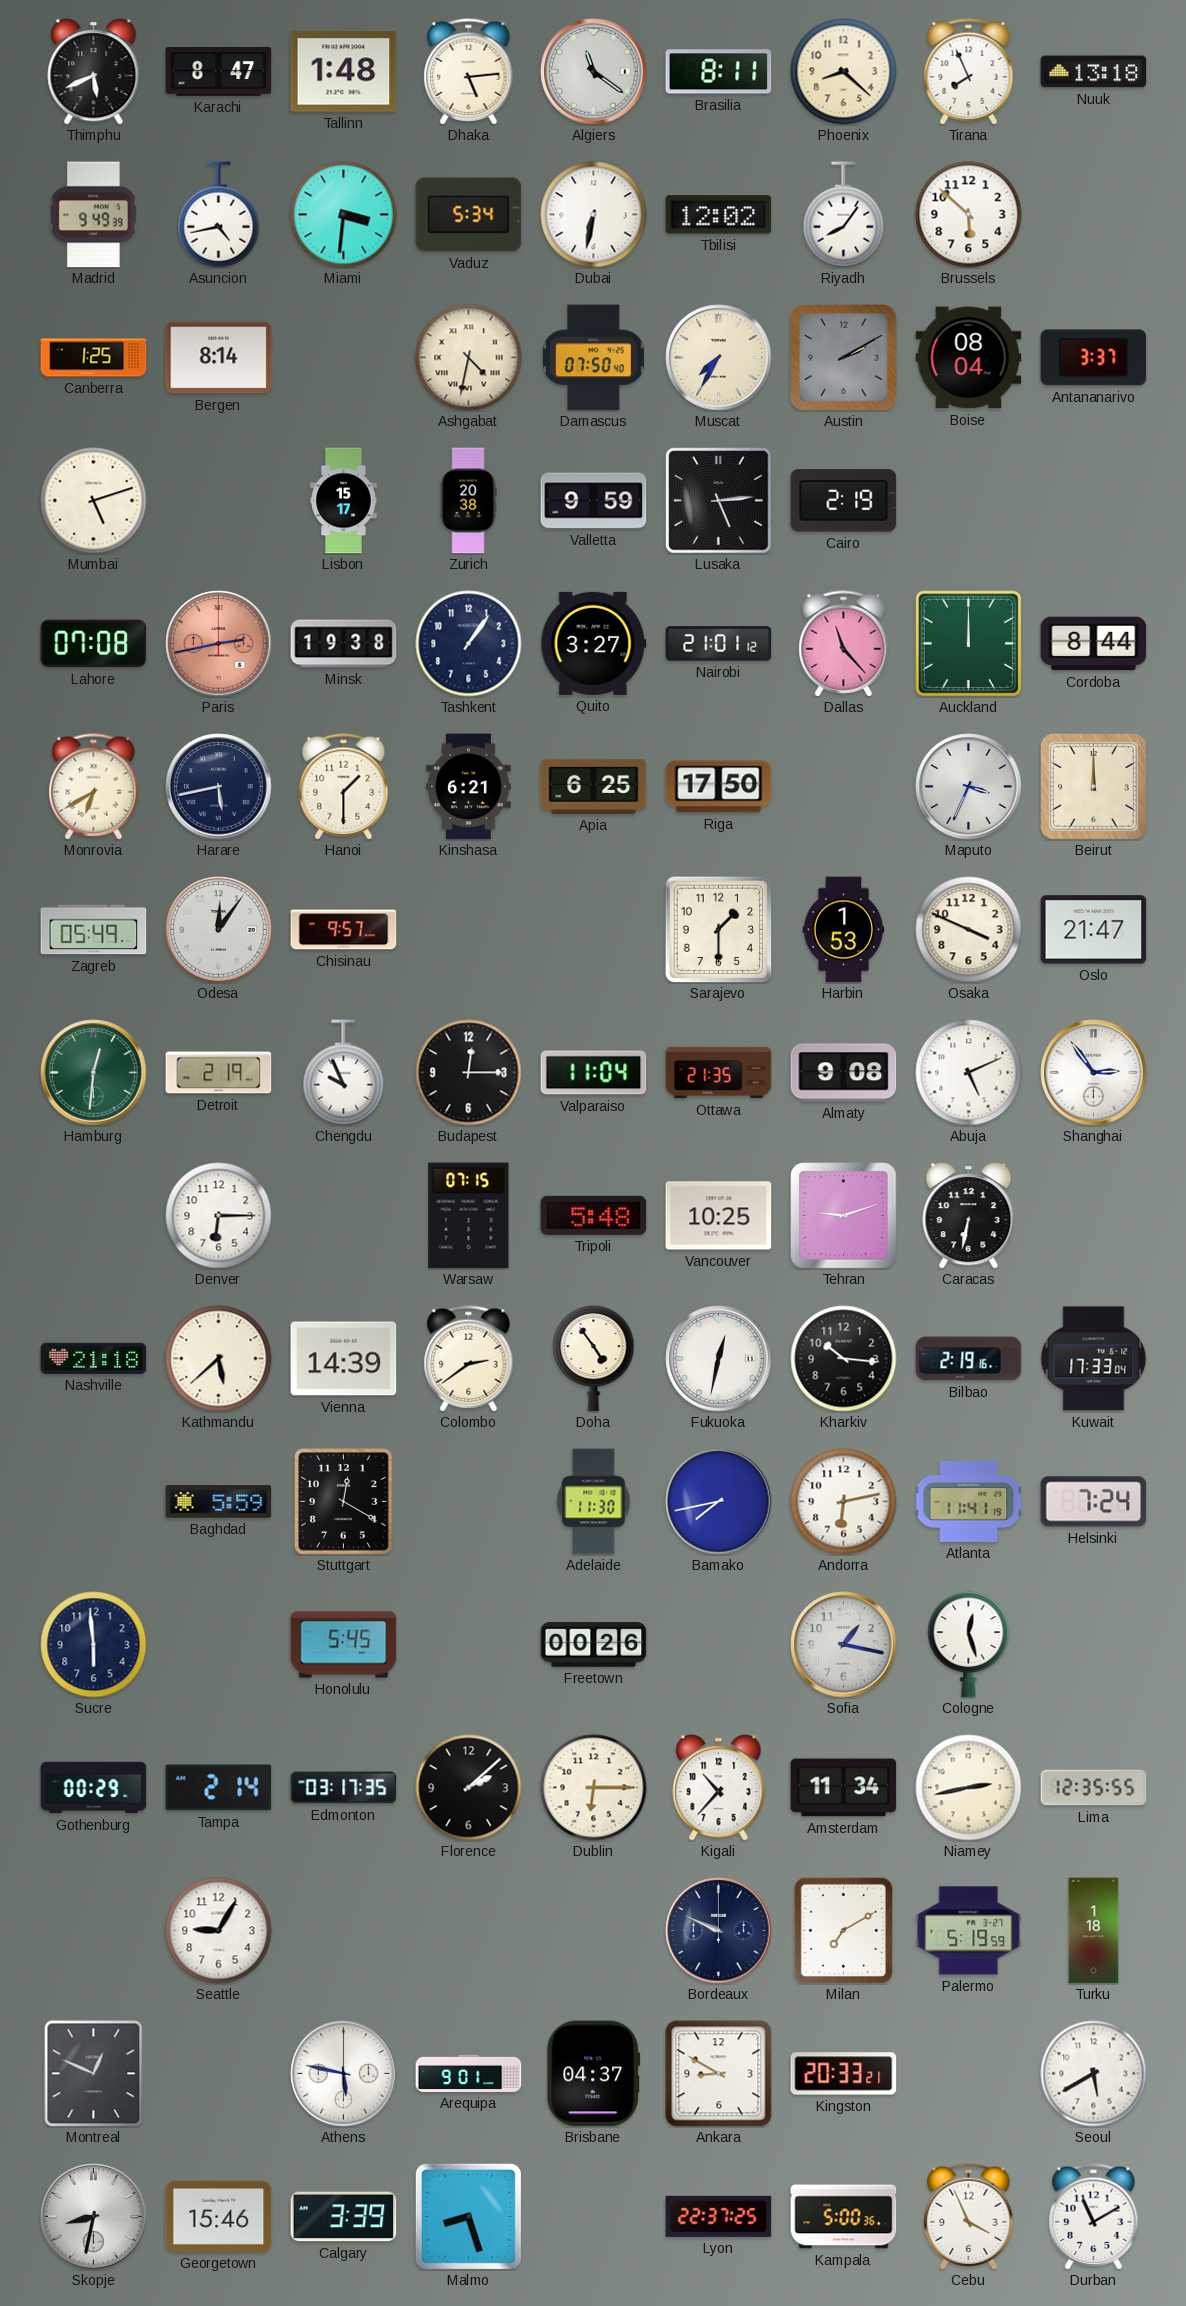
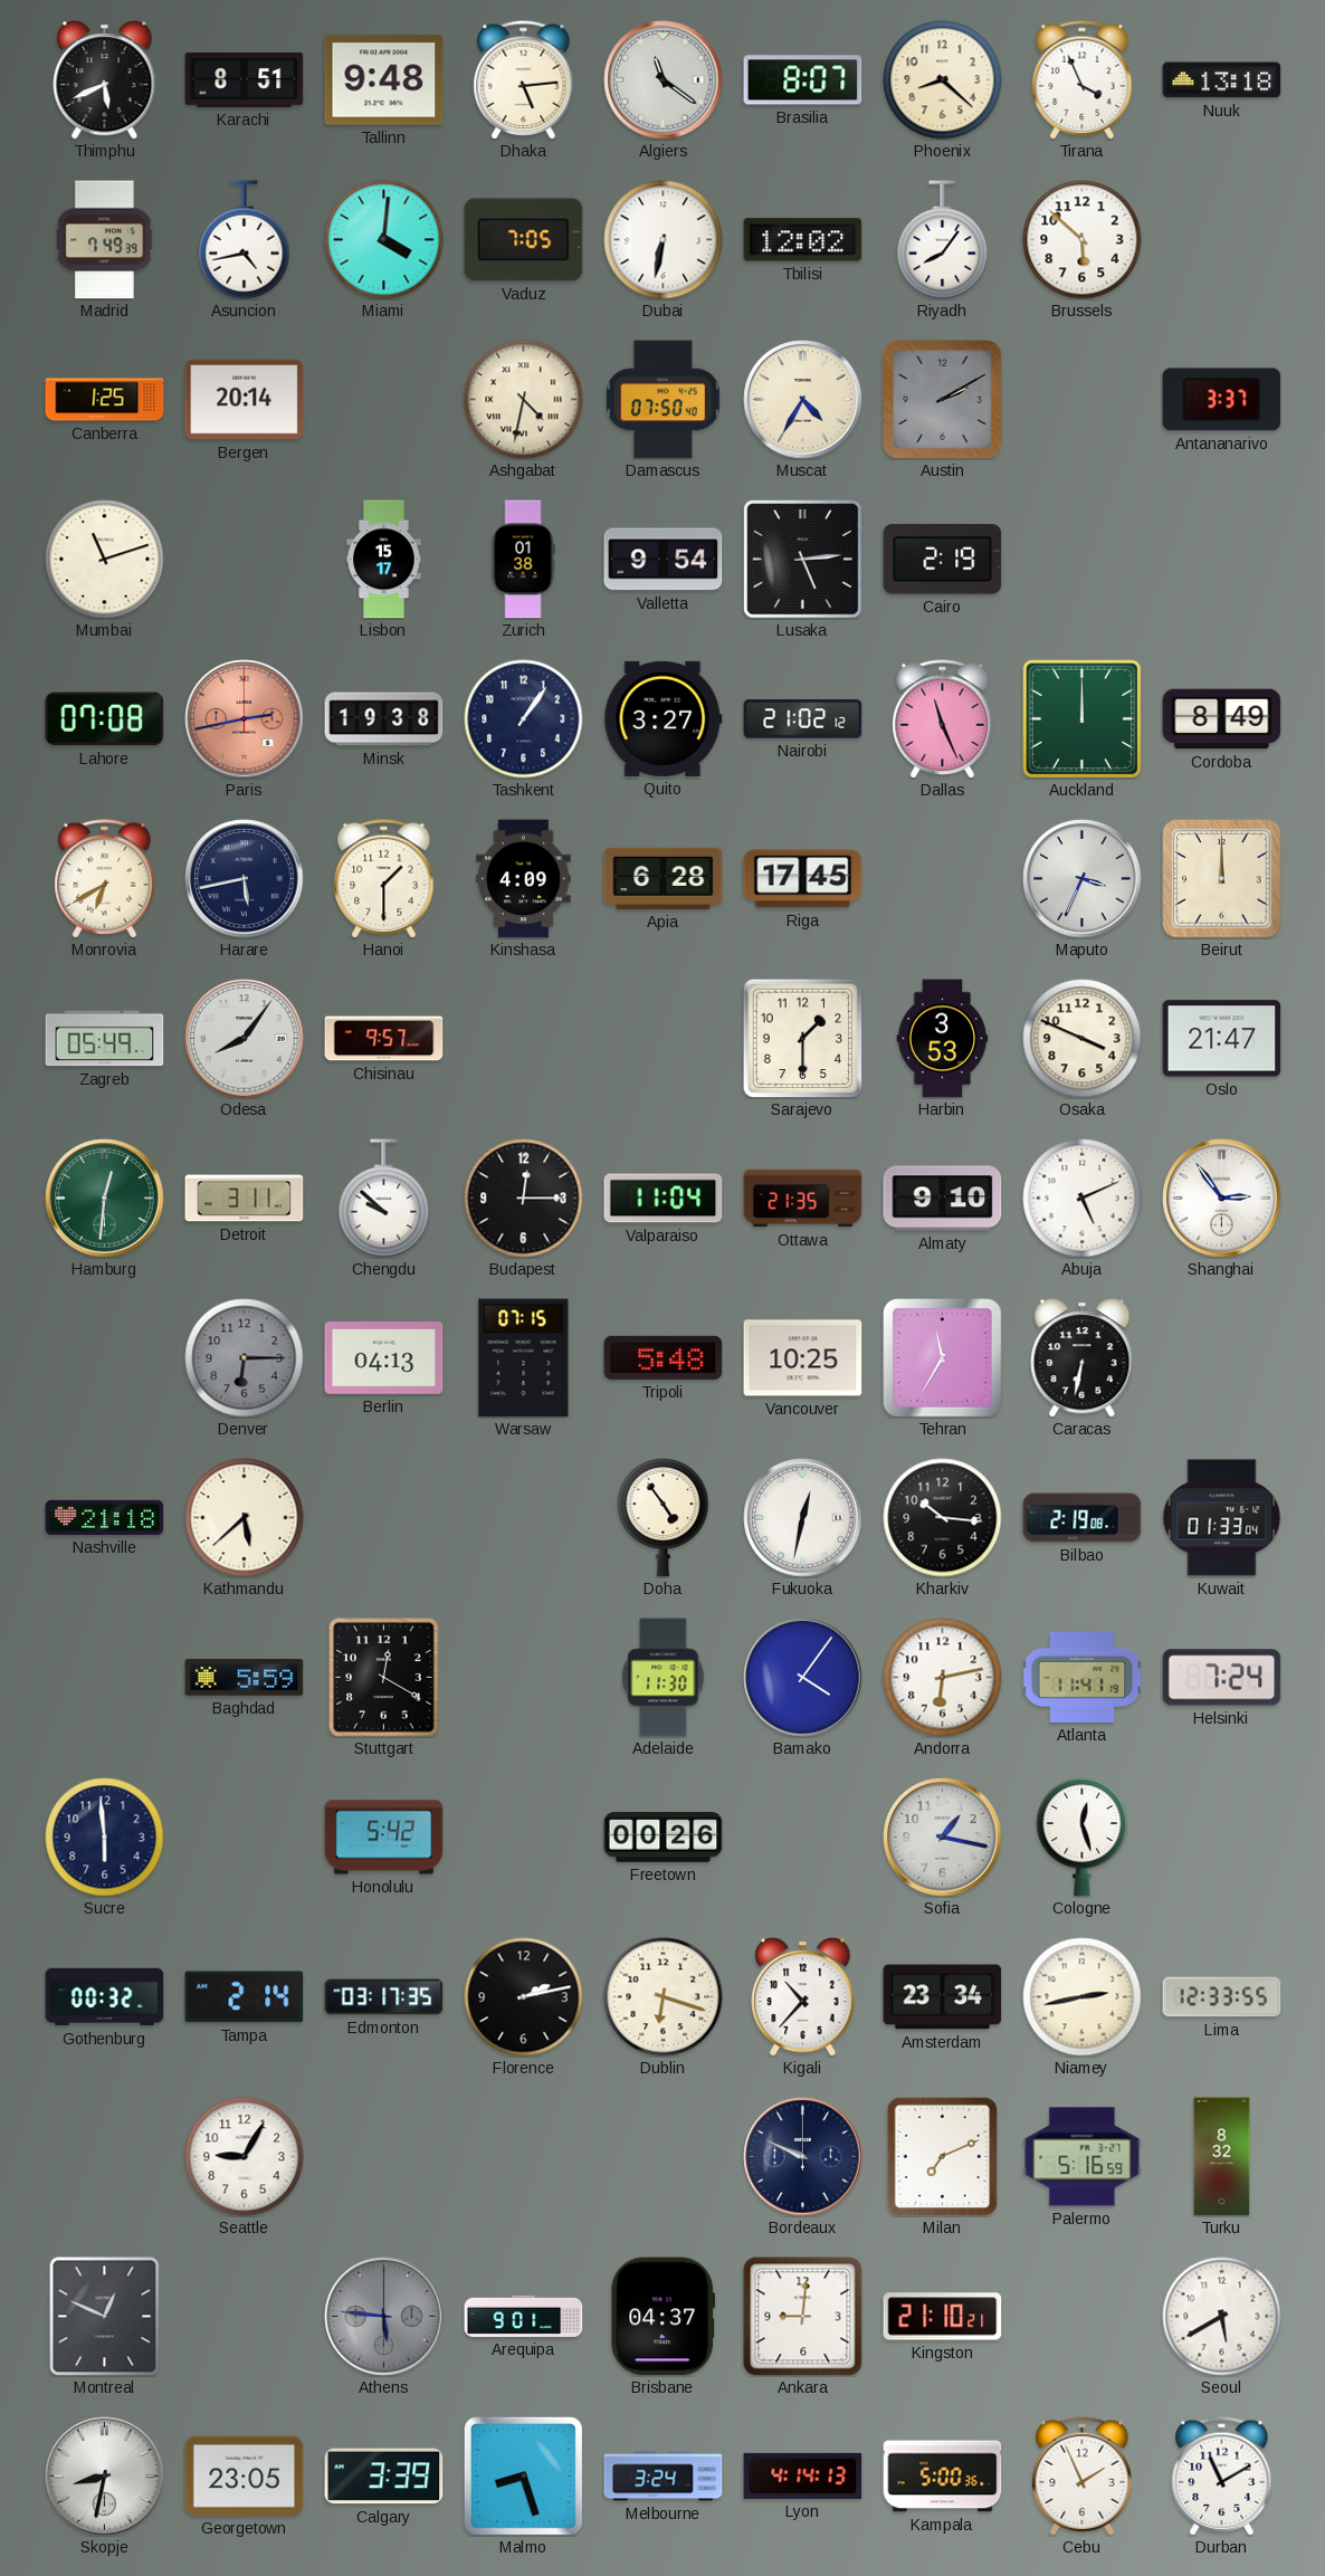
Karachi: 8:47 -> 8:51 (245, 79)
Tallinn: 1:48 -> 9:48 (384, 80)
Brasilia: 8:11 -> 8:07 (803, 80)
Tirana: 7:56 -> 3:56 (1083, 80)
Madrid: 9:49 -> 7:49 (105, 240)
Miami: 3:31 -> 4:01 (384, 240)
Vaduz: 5:34 -> 7:05 (524, 240)
Bergen: 8:14 -> 20:14 (245, 400)
Muscat: 7:35 -> 4:35 (803, 400)
Boise: 08:04 -> none (969, 358)
Mumbai: 5:12 -> 11:12 (105, 560)
Zurich: 20:38 -> 01:38 (523, 560)
Valletta: 9:59 -> 9:54 (664, 560)
Nairobi: 21:01 -> 21:02 (803, 719)
Dallas: 11:23 -> 11:26 (943, 719)
Cordoba: 8:44 -> 8:49 (1222, 719)
Kinshasa: 6:21 -> 4:09 (524, 879)
Apia: 6:25 -> 6:28 (664, 878)
Riga: 17:50 -> 17:45 (803, 879)
Odesa: 12:06 -> 8:06 (245, 1039)
Harbin: 1:53 -> 3:53 (943, 1039)
Detroit: 2:19 -> 3:11 (245, 1199)
Chengdu: 9:56 -> 9:52 (384, 1199)
Almaty: 9:08 -> 9:10 (943, 1199)
Denver dial: white -> grey (245, 1358)
Berlin: none -> 04:13 (384, 1358)
Tehran: 9:12 -> 11:35 (943, 1358)
Vienna: 14:39 -> none (344, 1359)
Colombo: 2:39 -> none (469, 1359)
Bilbao: 2:19:16 -> 2:19:08 (1083, 1518)
Kuwait: 17:33 -> 01:33 (1222, 1518)
Bamako: 7:43 -> 4:06 (803, 1678)
Honolulu: 5:45 -> 5:42 (384, 1838)
Gothenburg: 00:29 -> 00:32 (105, 1997)
Florence: 2:08 -> 2:13 (524, 1997)
Dublin: 6:15 -> 6:18 (664, 1997)
Amsterdam: 11:34 -> 23:34 (943, 1997)
Lima: 12:35 -> 12:33 (1222, 1997)
Milan: 7:10 -> 7:11 (942, 2156)
Palermo: 5:19 -> 5:16 (1083, 2157)
Turku: 1:18 -> 8:32 (1222, 2157)
Athens: 5:47 -> 5:46 (384, 2317)
Athens dial: white -> grey (384, 2317)
Ankara: 8:50 -> 9:01 (803, 2317)
Kingston: 20:33 -> 21:10 (943, 2317)
Georgetown: 15:46 -> 23:05 (245, 2475)
Melbourne: none -> 3:24 (664, 2477)
Lyon: 22:37 -> 4:14 (803, 2475)
Cebu: 3:56 -> 1:56 (1083, 2477)
